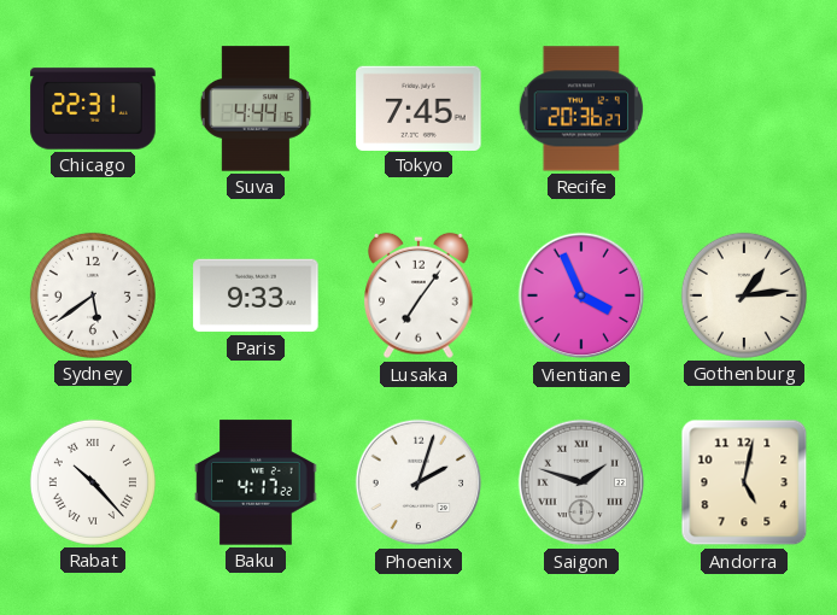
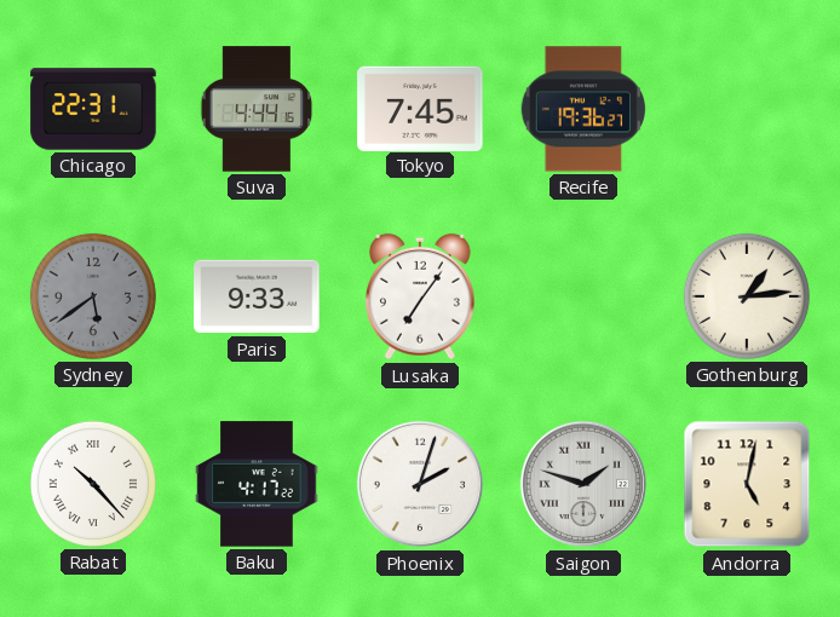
Recife: 20:36 -> 19:36 (582, 109)
Sydney dial: white -> grey (93, 296)
Vientiane: 3:56 -> none (581, 295)
